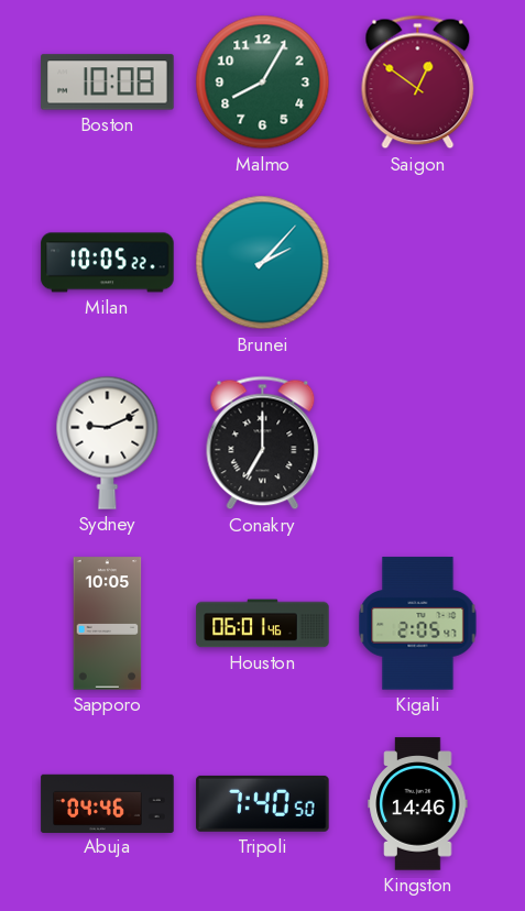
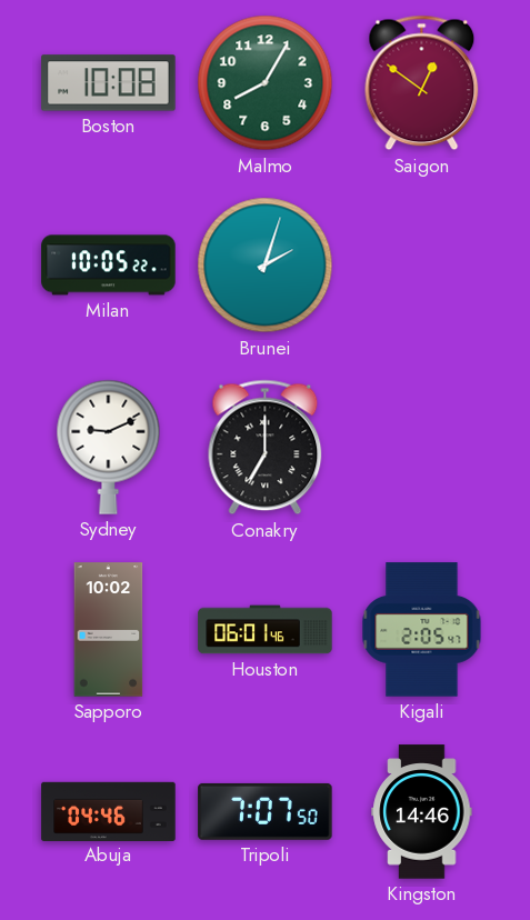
Brunei: 2:07 -> 2:03 (266, 266)
Sapporo: 10:05 -> 10:02 (109, 630)
Tripoli: 7:40 -> 7:07 (266, 811)
